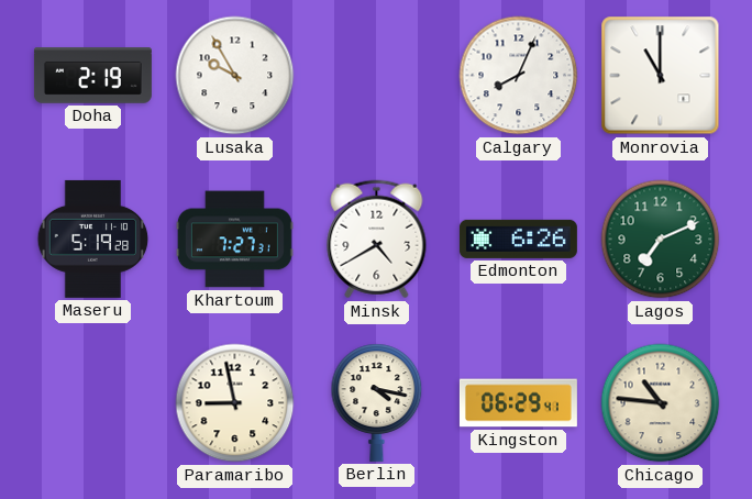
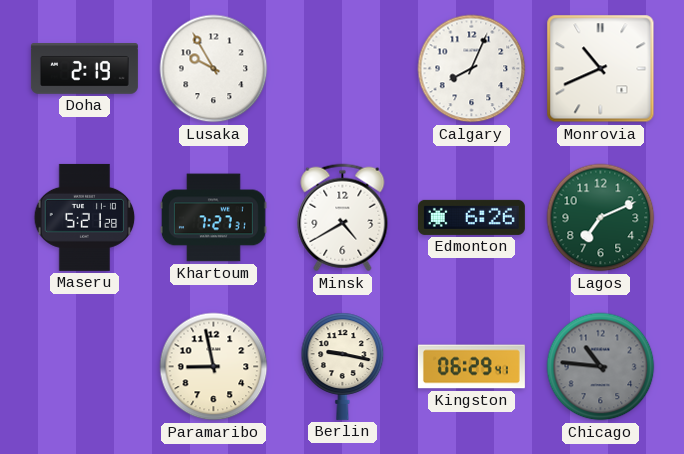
Monrovia: 11:00 -> 10:41 (601, 69)
Maseru: 5:19 -> 5:21 (85, 217)
Berlin: 4:17 -> 9:17 (343, 366)
Chicago dial: cream -> grey (601, 367)
